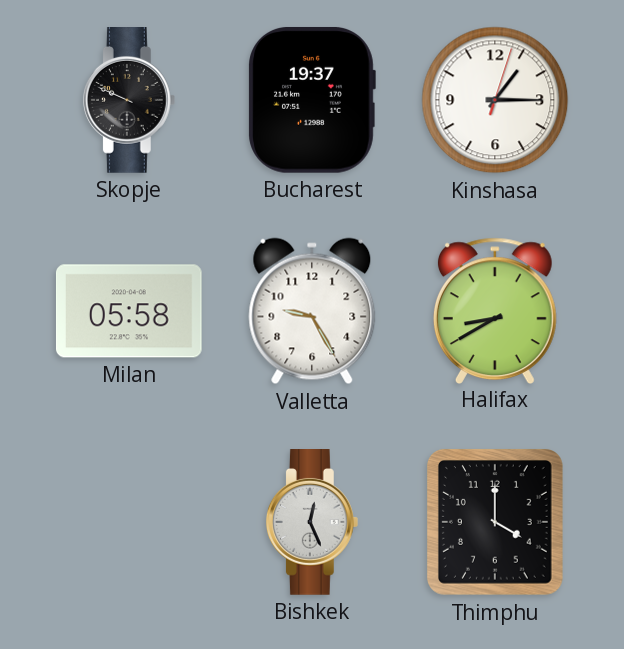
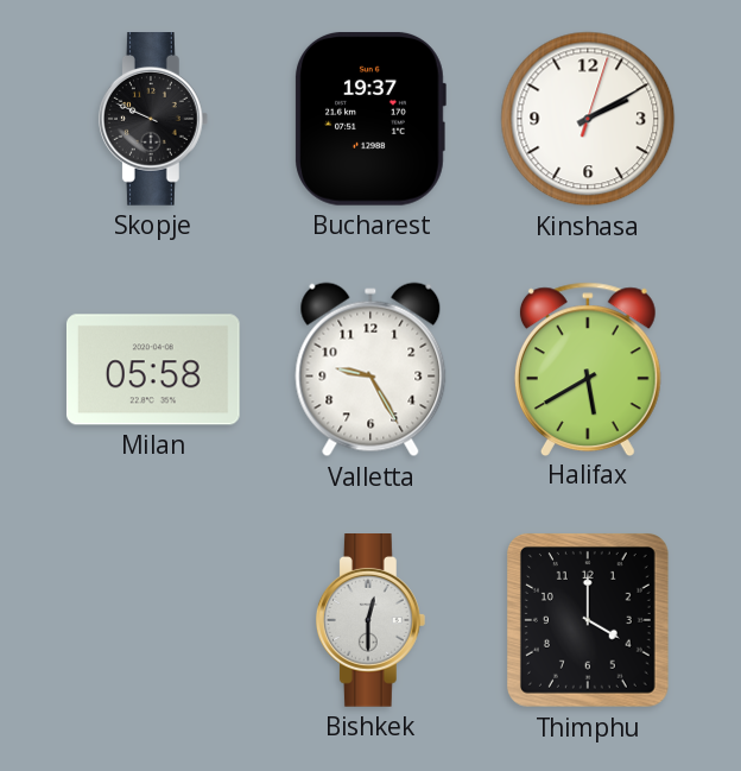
Kinshasa: 1:15 -> 2:10 (588, 119)
Halifax: 8:40 -> 5:40 (588, 368)
Bishkek: 12:26 -> 12:30 (370, 621)
